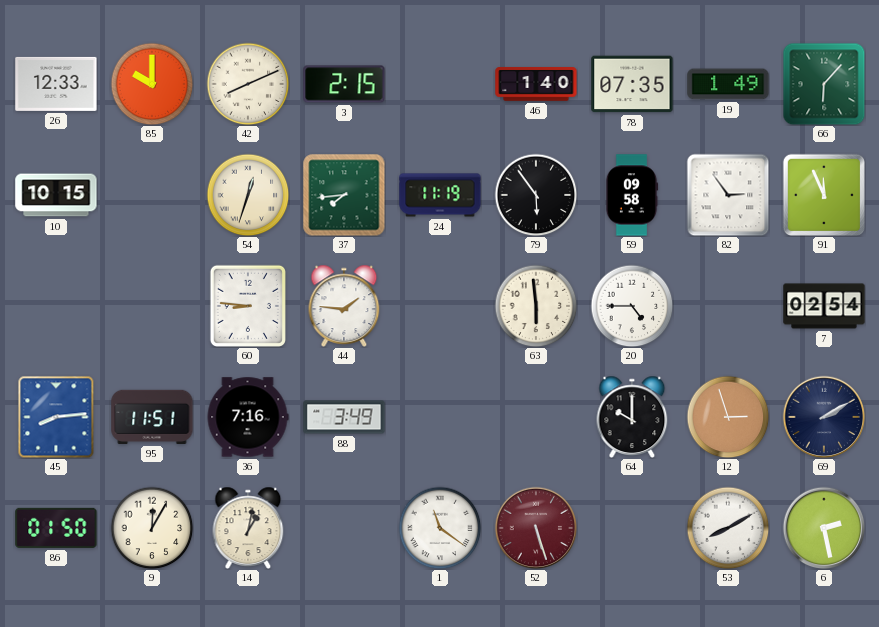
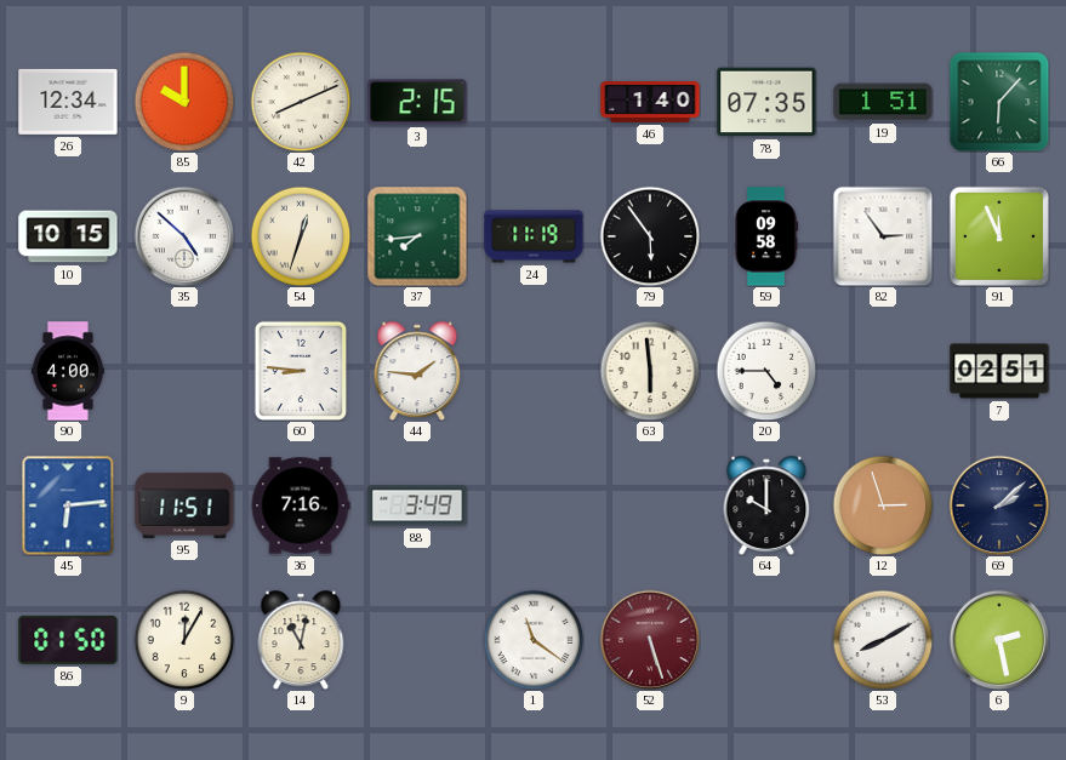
26: 12:33 -> 12:34 (68, 102)
19: 1:49 -> 1:51 (883, 102)
35: none -> 4:52 (184, 236)
90: none -> 4:00 (68, 371)
7: 02:54 -> 02:51 (999, 371)
45: 8:14 -> 6:14 (68, 505)
69: 2:10 -> 2:08 (999, 505)
14: 1:02 -> 11:02 (301, 640)
